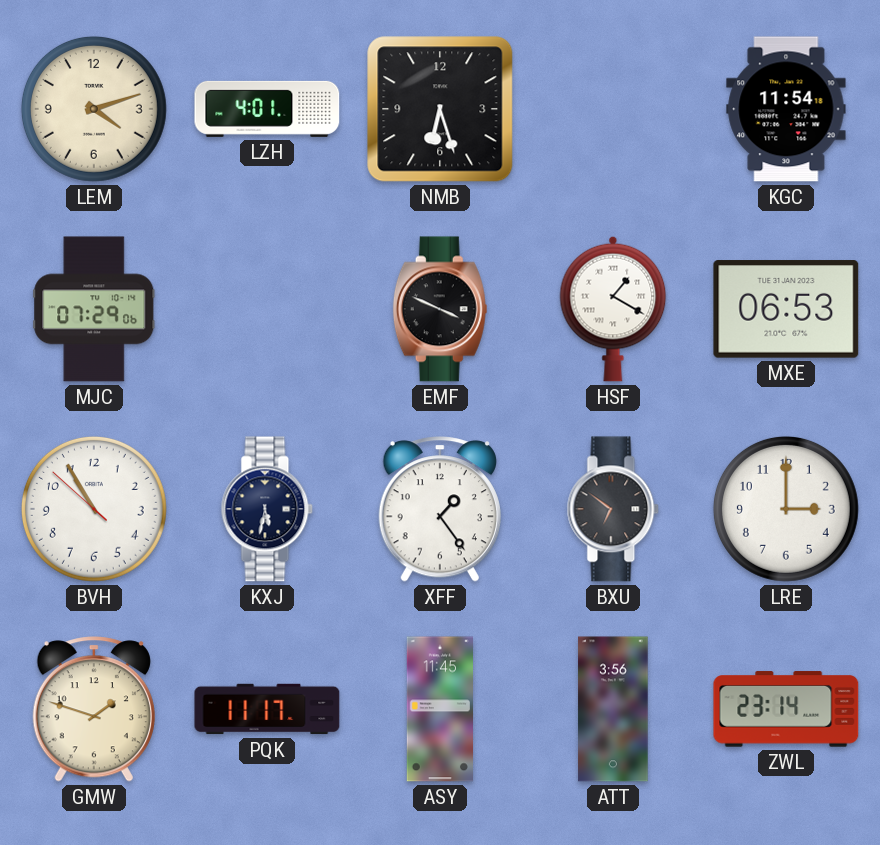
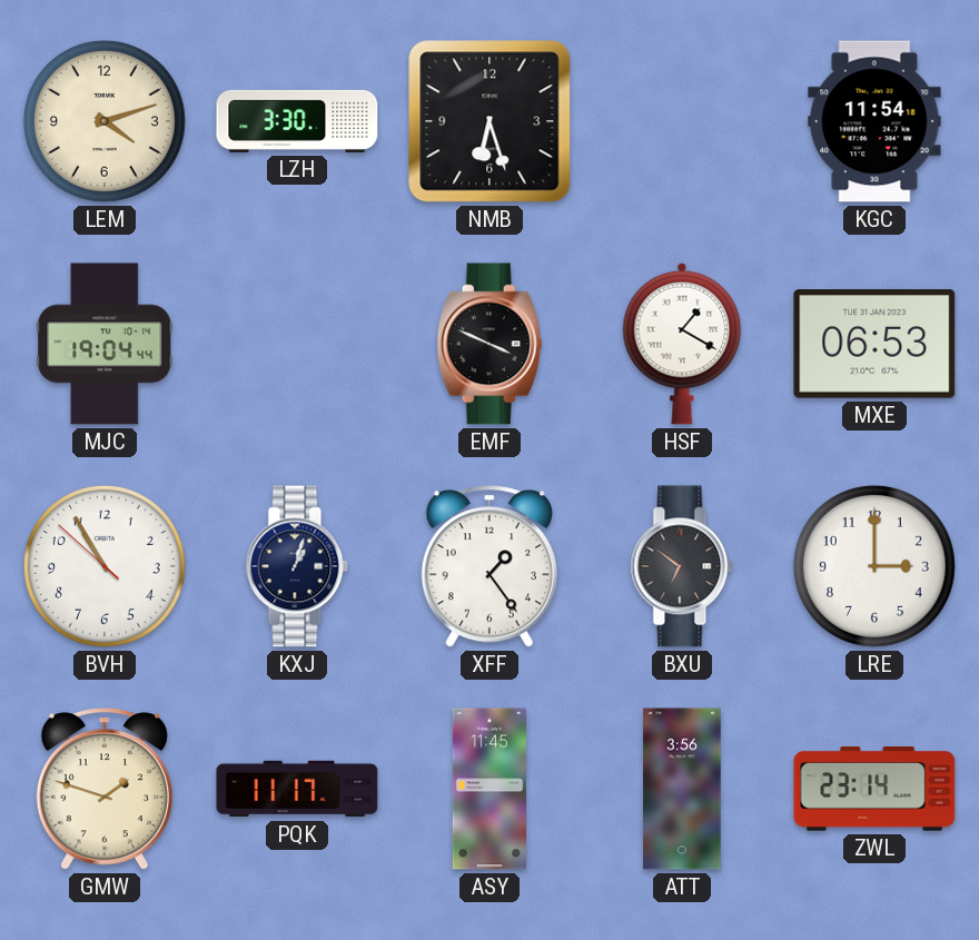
LZH: 4:01 -> 3:30 (297, 121)
MJC: 07:29 -> 19:04 (105, 344)
KXJ: 5:32 -> 1:03 (297, 566)
